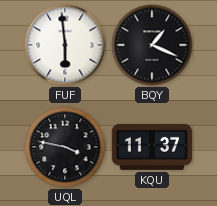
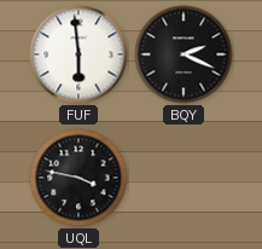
BQY: 1:19 -> 2:19 (184, 54)
KQU: 11:37 -> none (152, 147)
